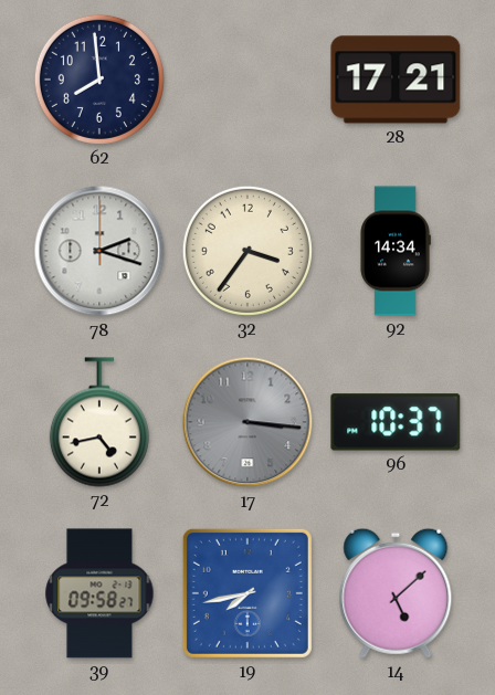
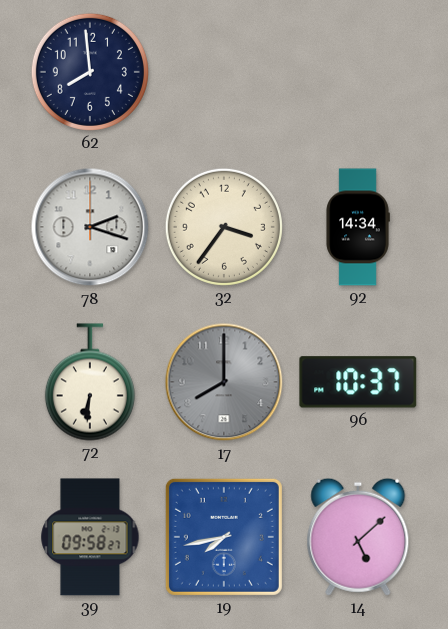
28: 17:21 -> none (396, 80)
72: 4:43 -> 6:31 (90, 382)
17: 3:16 -> 8:00 (224, 382)
